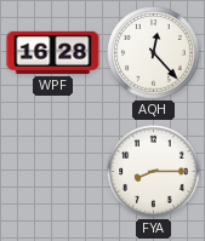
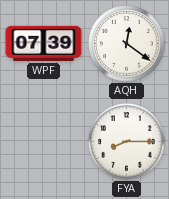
WPF: 16:28 -> 07:39 (44, 43)
AQH: 12:23 -> 12:21 (127, 44)
